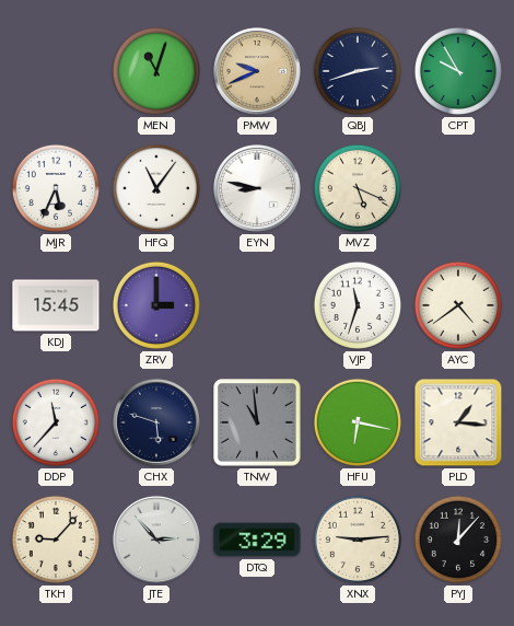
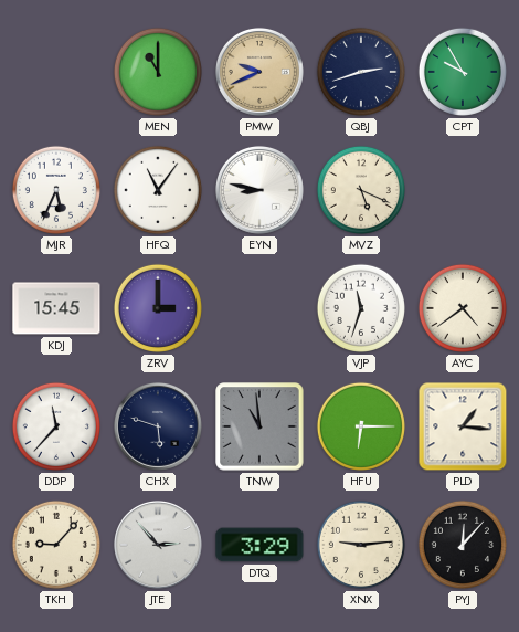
MEN: 11:03 -> 11:00 (158, 72)
HFU: 6:17 -> 6:15 (361, 426)
